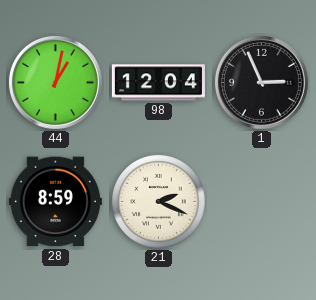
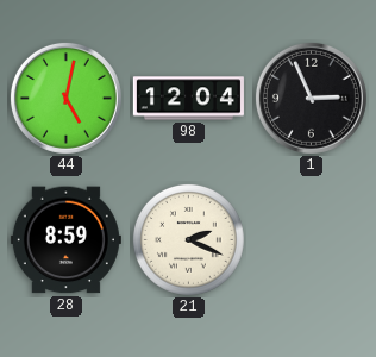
44: 1:02 -> 5:02 (65, 98)
